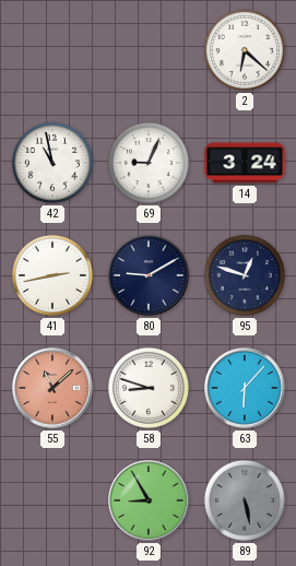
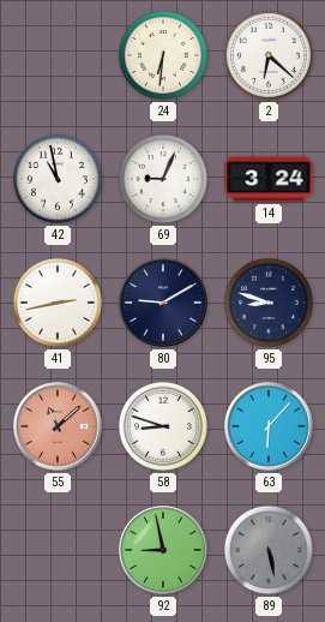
24: none -> 6:31 (163, 55)
95: 12:48 -> 8:48 (269, 303)
92: 8:55 -> 8:58 (163, 550)
